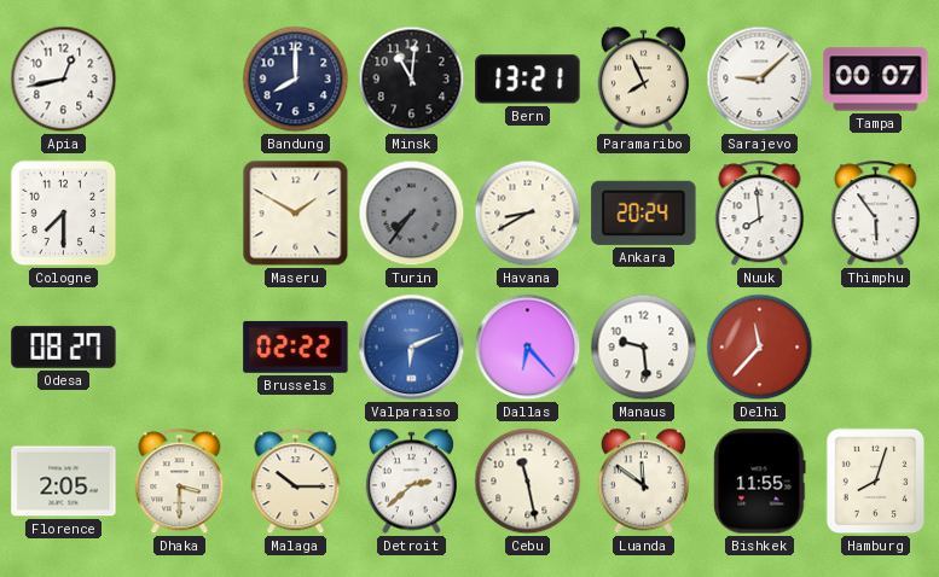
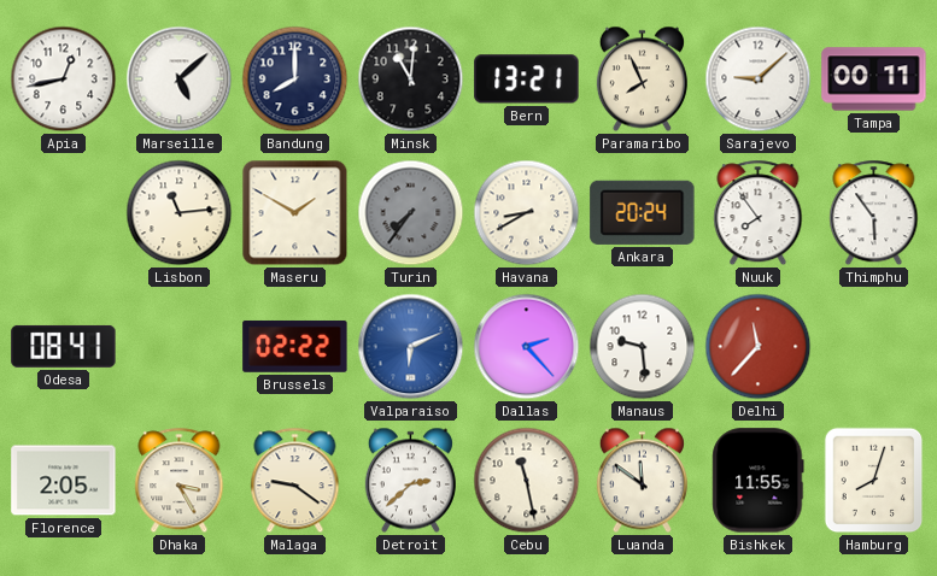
Marseille: none -> 5:08 (180, 80)
Tampa: 00:07 -> 00:11 (874, 80)
Cologne: 7:30 -> none (64, 214)
Lisbon: none -> 11:14 (180, 213)
Nuuk: 7:59 -> 7:54 (759, 213)
Odesa: 08:27 -> 08:41 (64, 346)
Dallas: 6:23 -> 2:23 (527, 347)
Dhaka: 3:30 -> 3:25 (180, 481)
Malaga: 10:15 -> 9:21 (295, 481)
